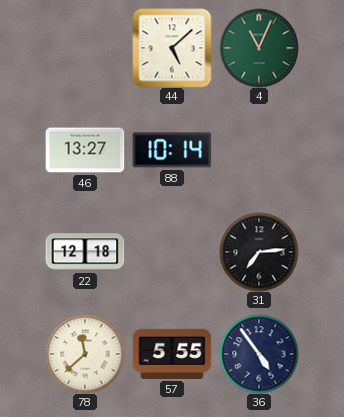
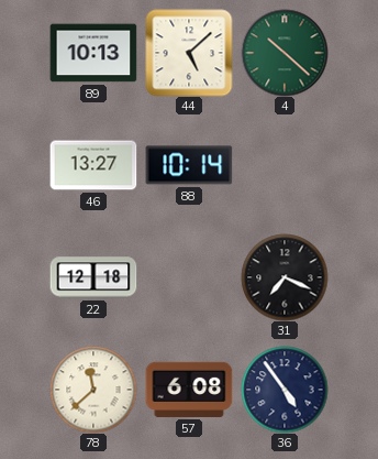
89: none -> 10:13 (93, 53)
4: 11:04 -> 10:22 (285, 53)
31: 7:14 -> 7:19 (285, 277)
57: 5:55 -> 6:08 (189, 390)
